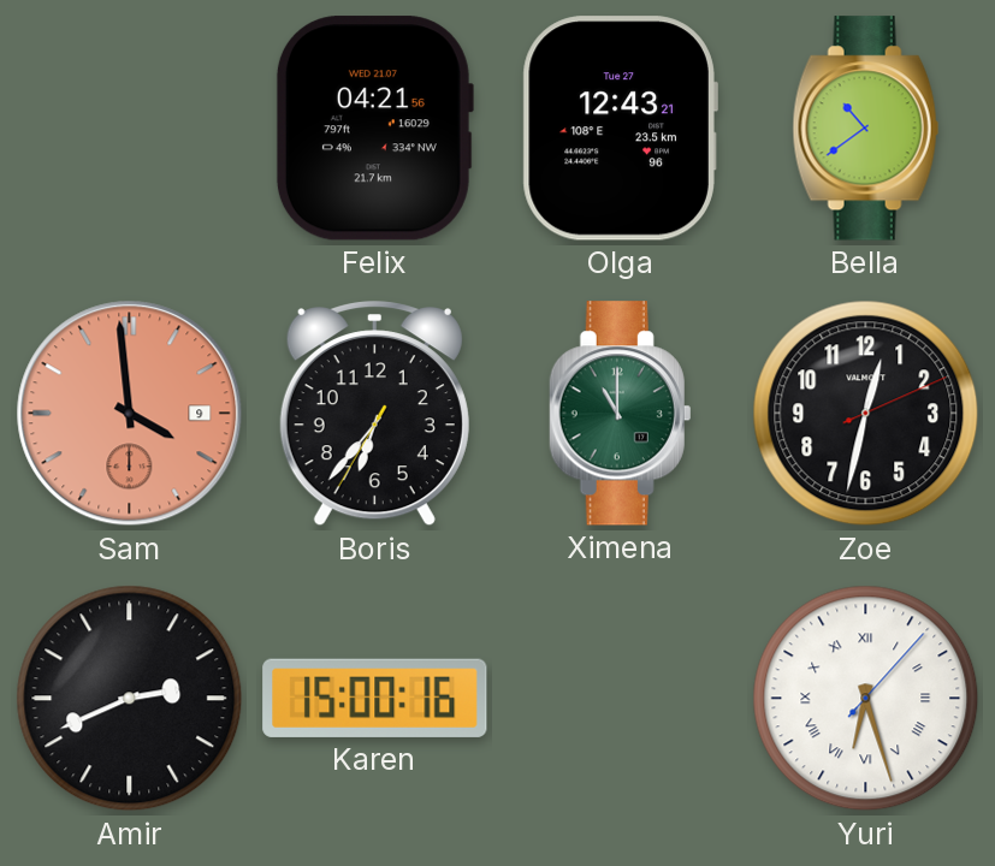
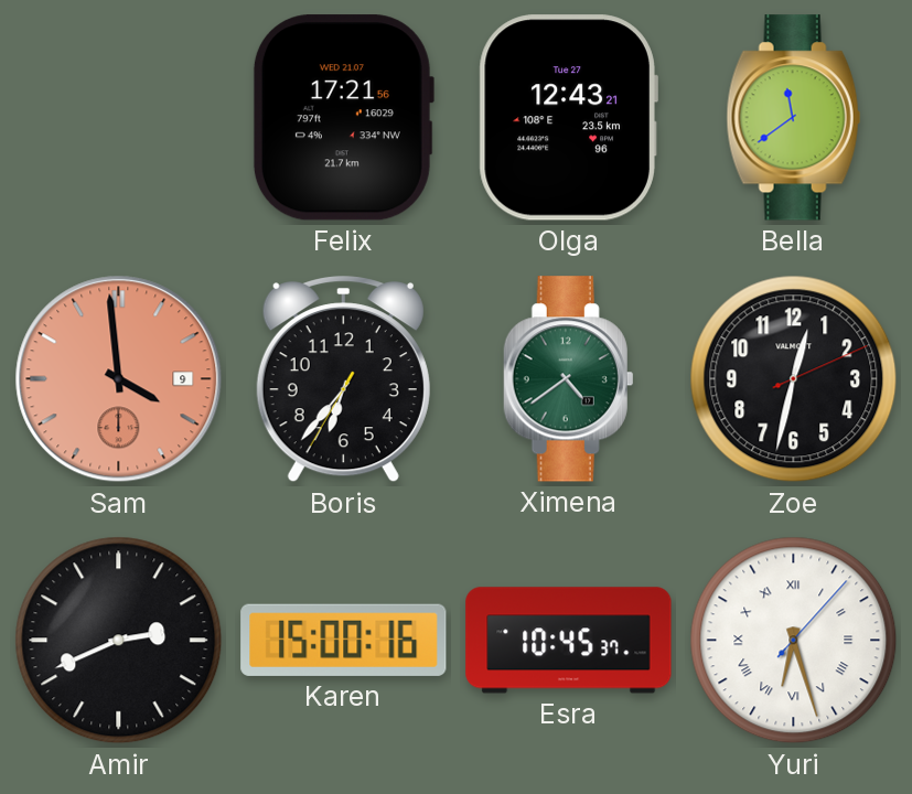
Felix: 04:21 -> 17:21 (343, 118)
Bella: 10:39 -> 11:39 (794, 118)
Ximena: 11:00 -> 4:39 (569, 379)
Esra: none -> 10:45 (569, 641)
